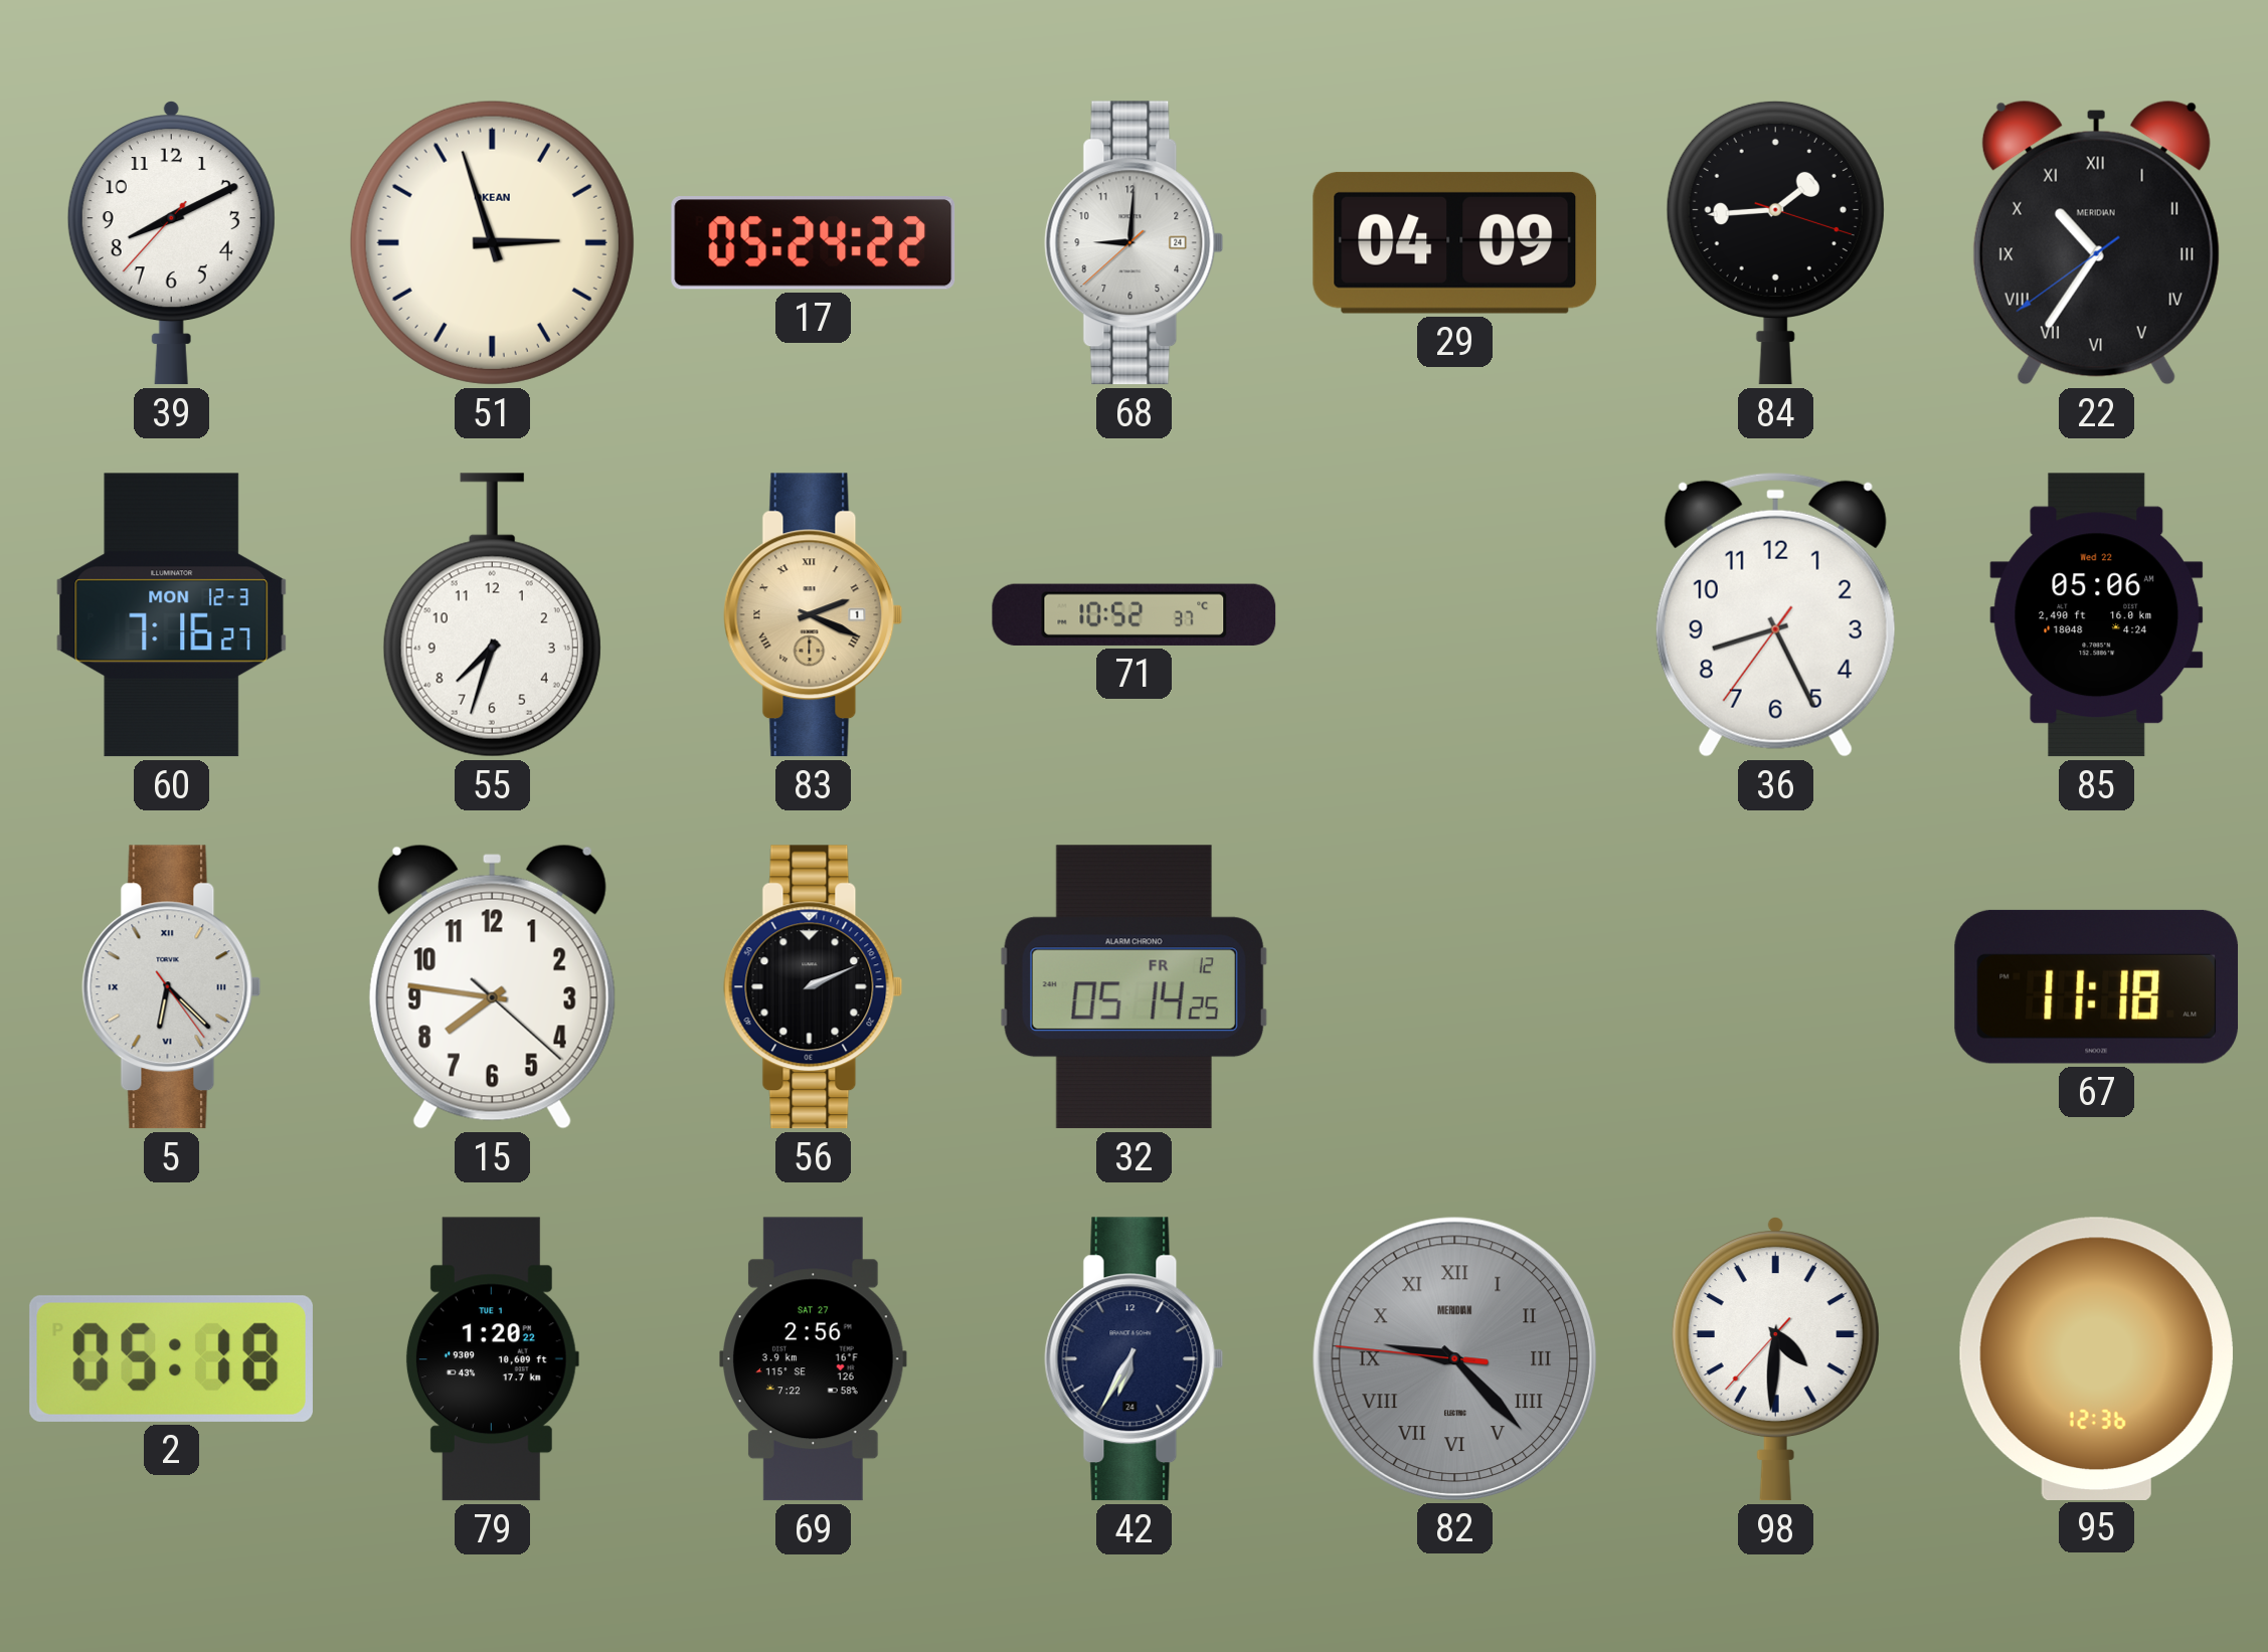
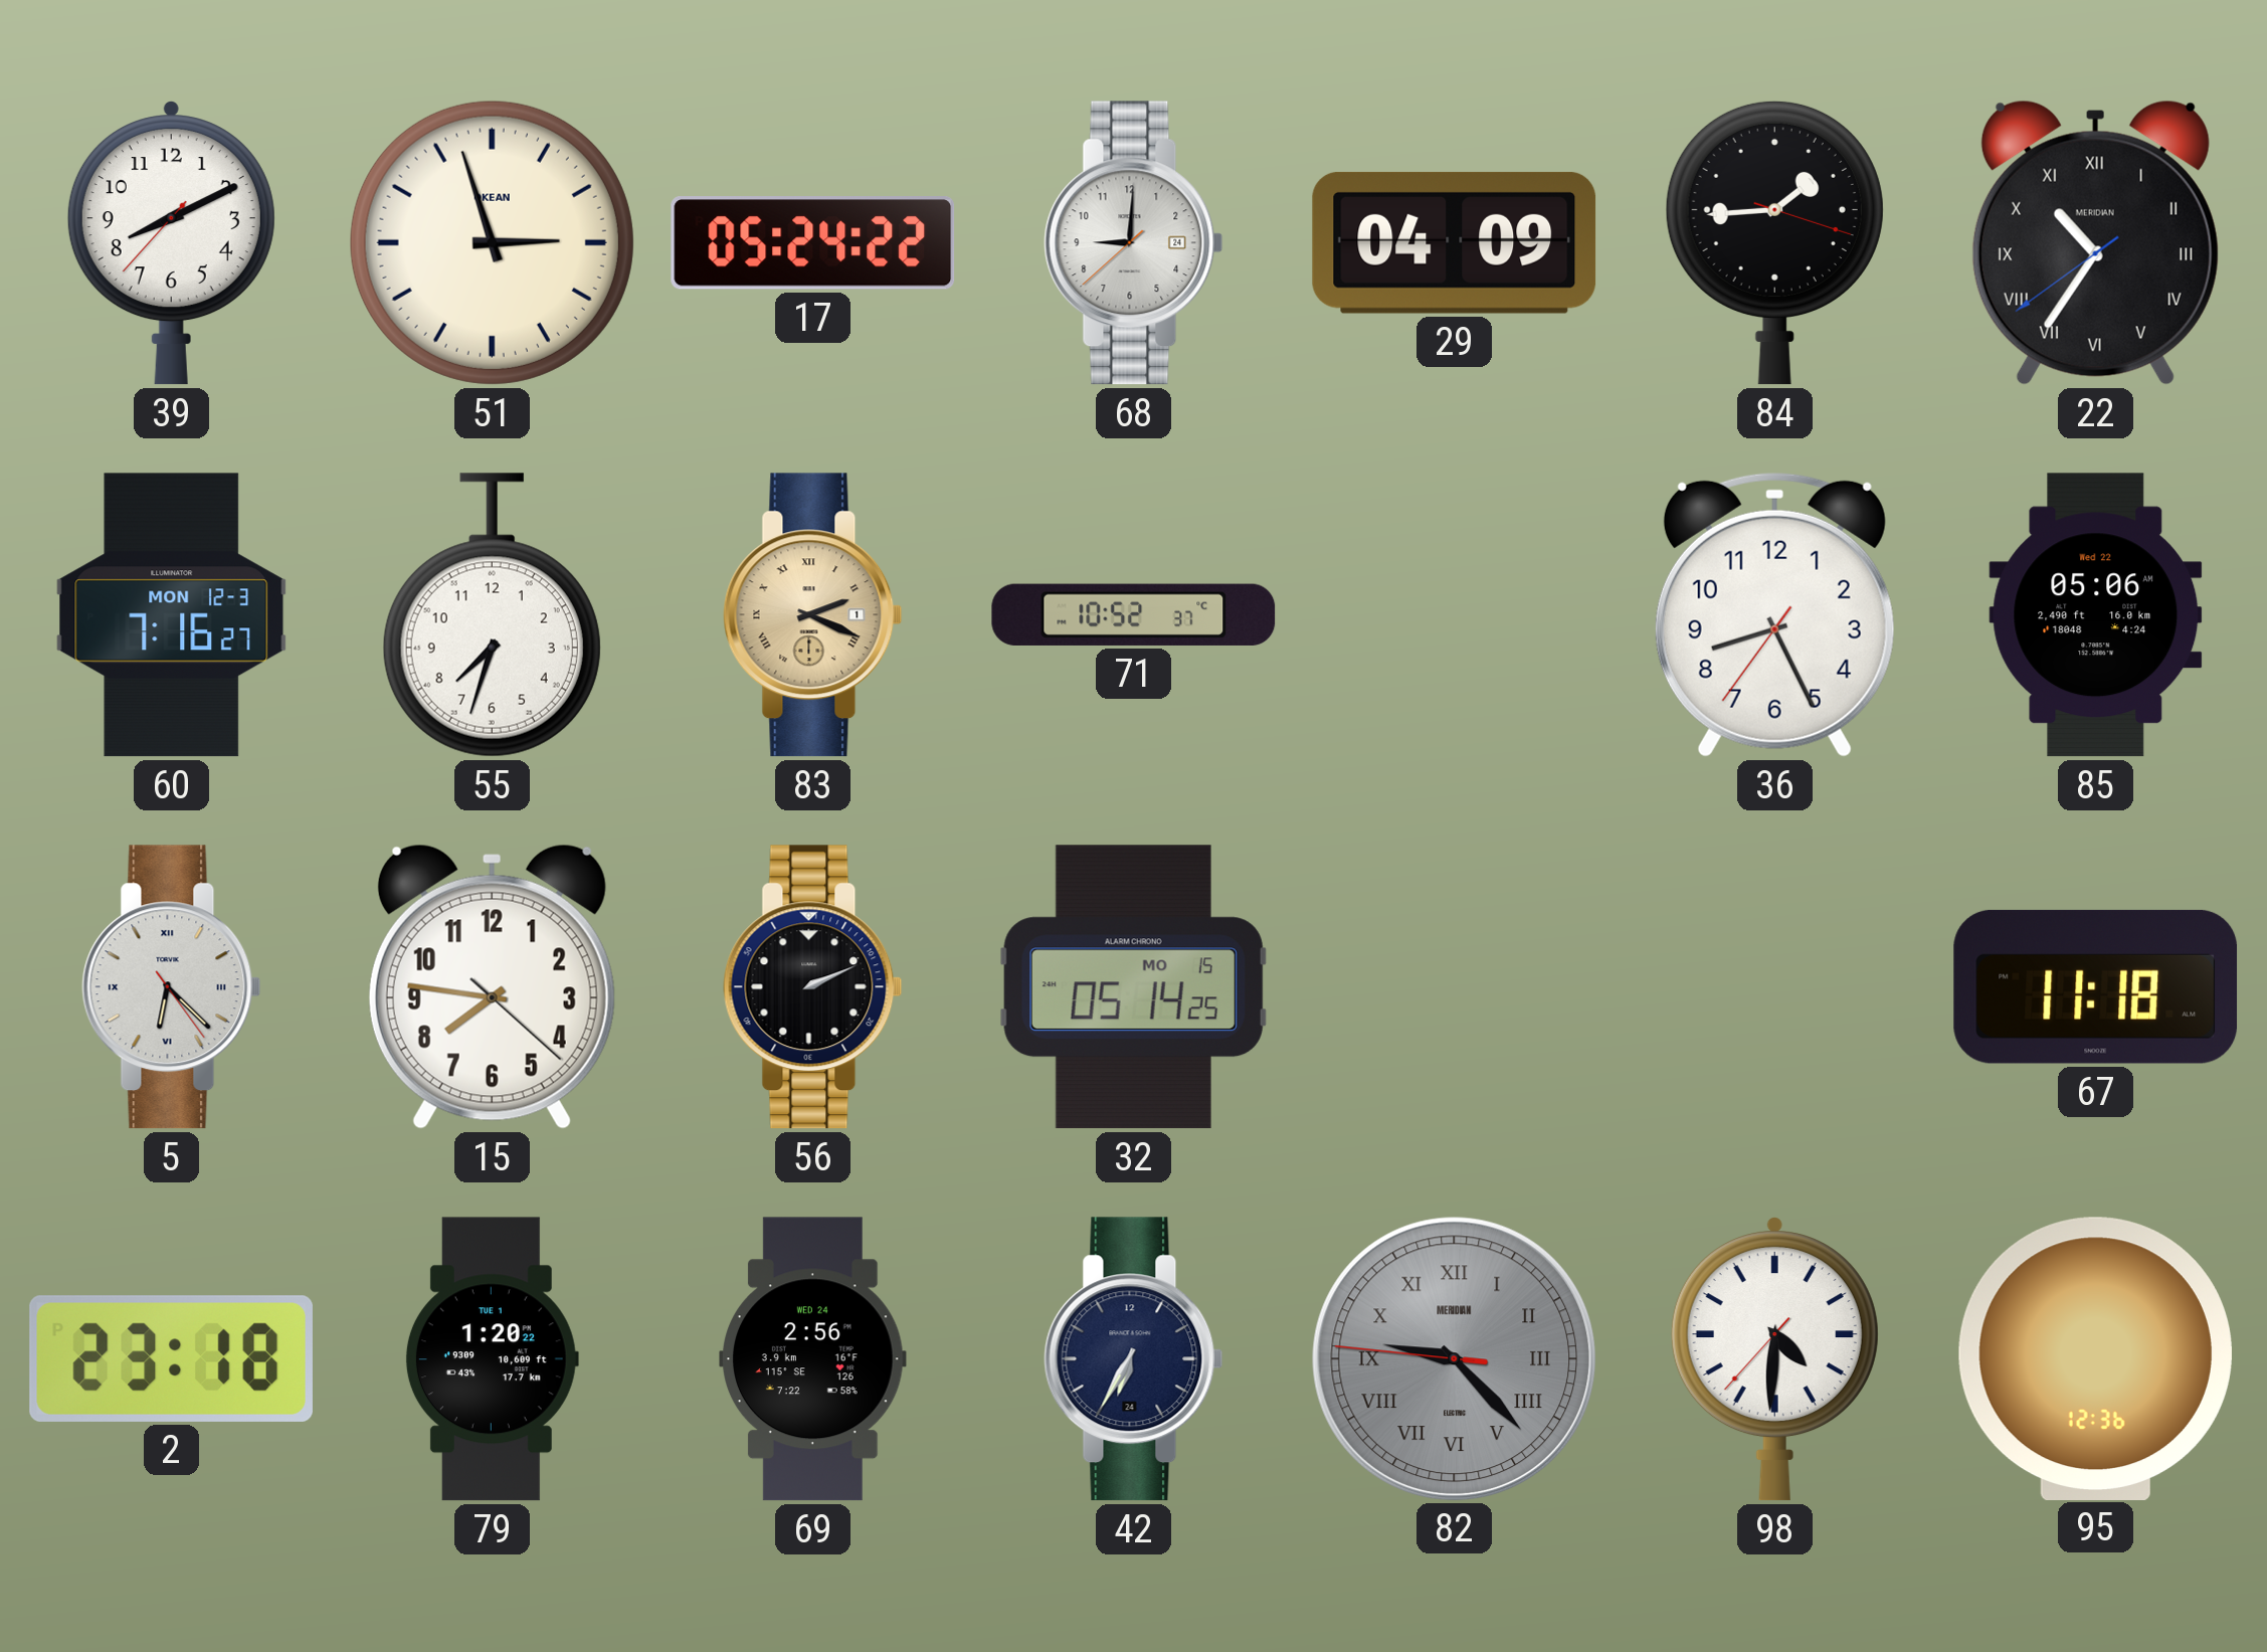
32 date: FR 12 -> MO 15 (1133, 987)
2: 05:18 -> 23:18 (171, 1358)
69 date: SAT 27 -> WED 24 (813, 1359)
